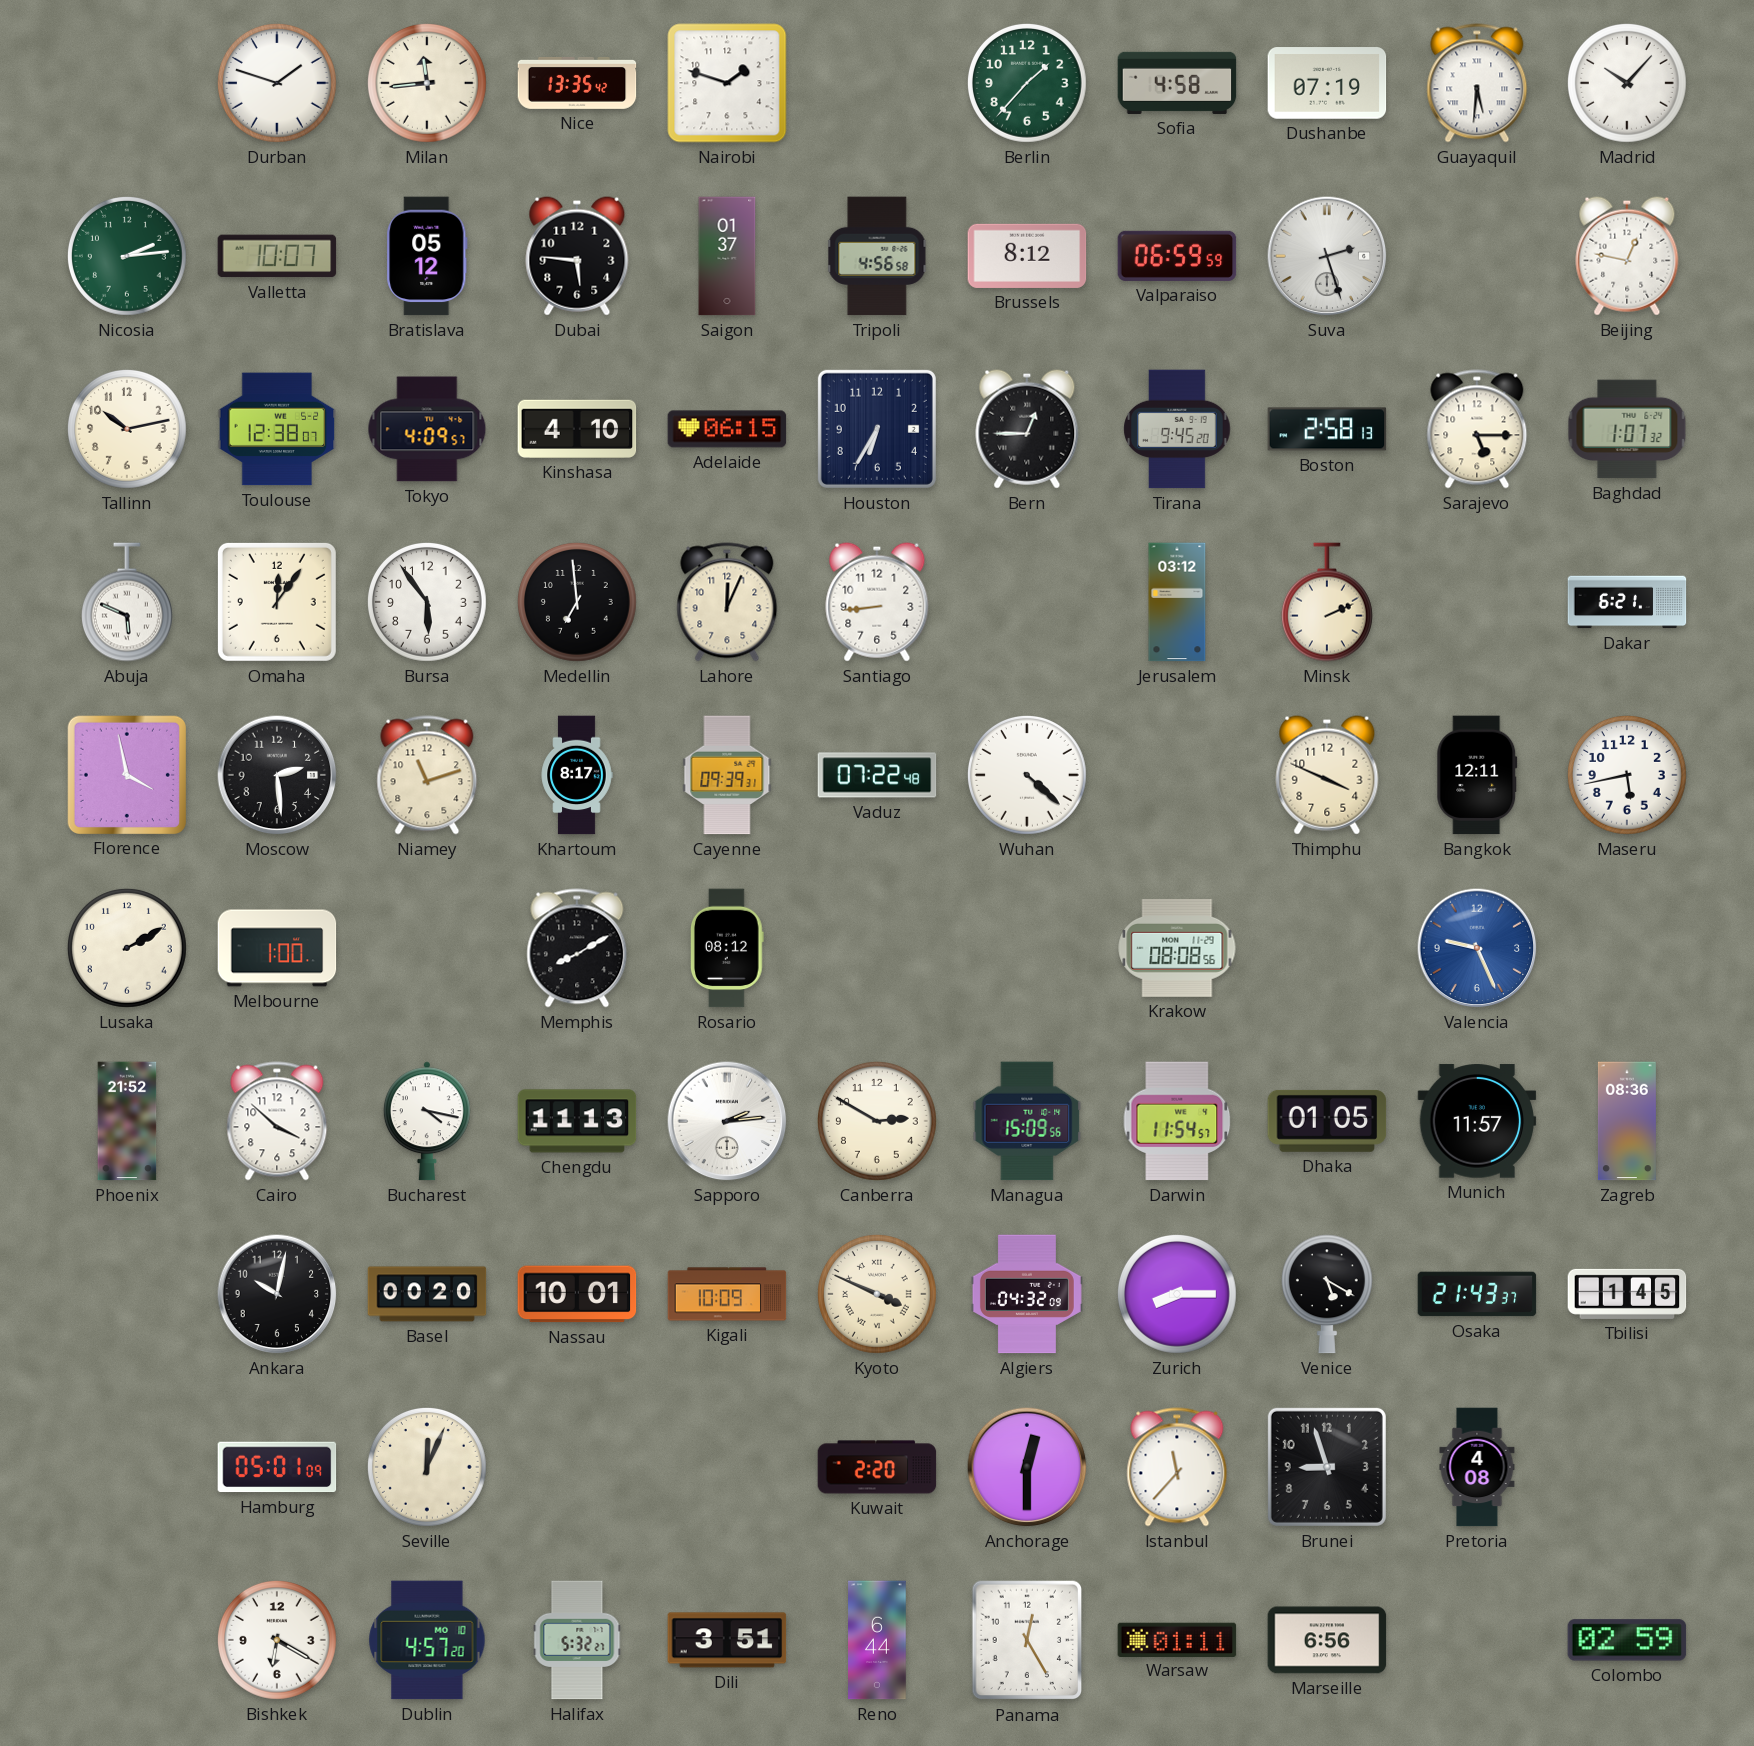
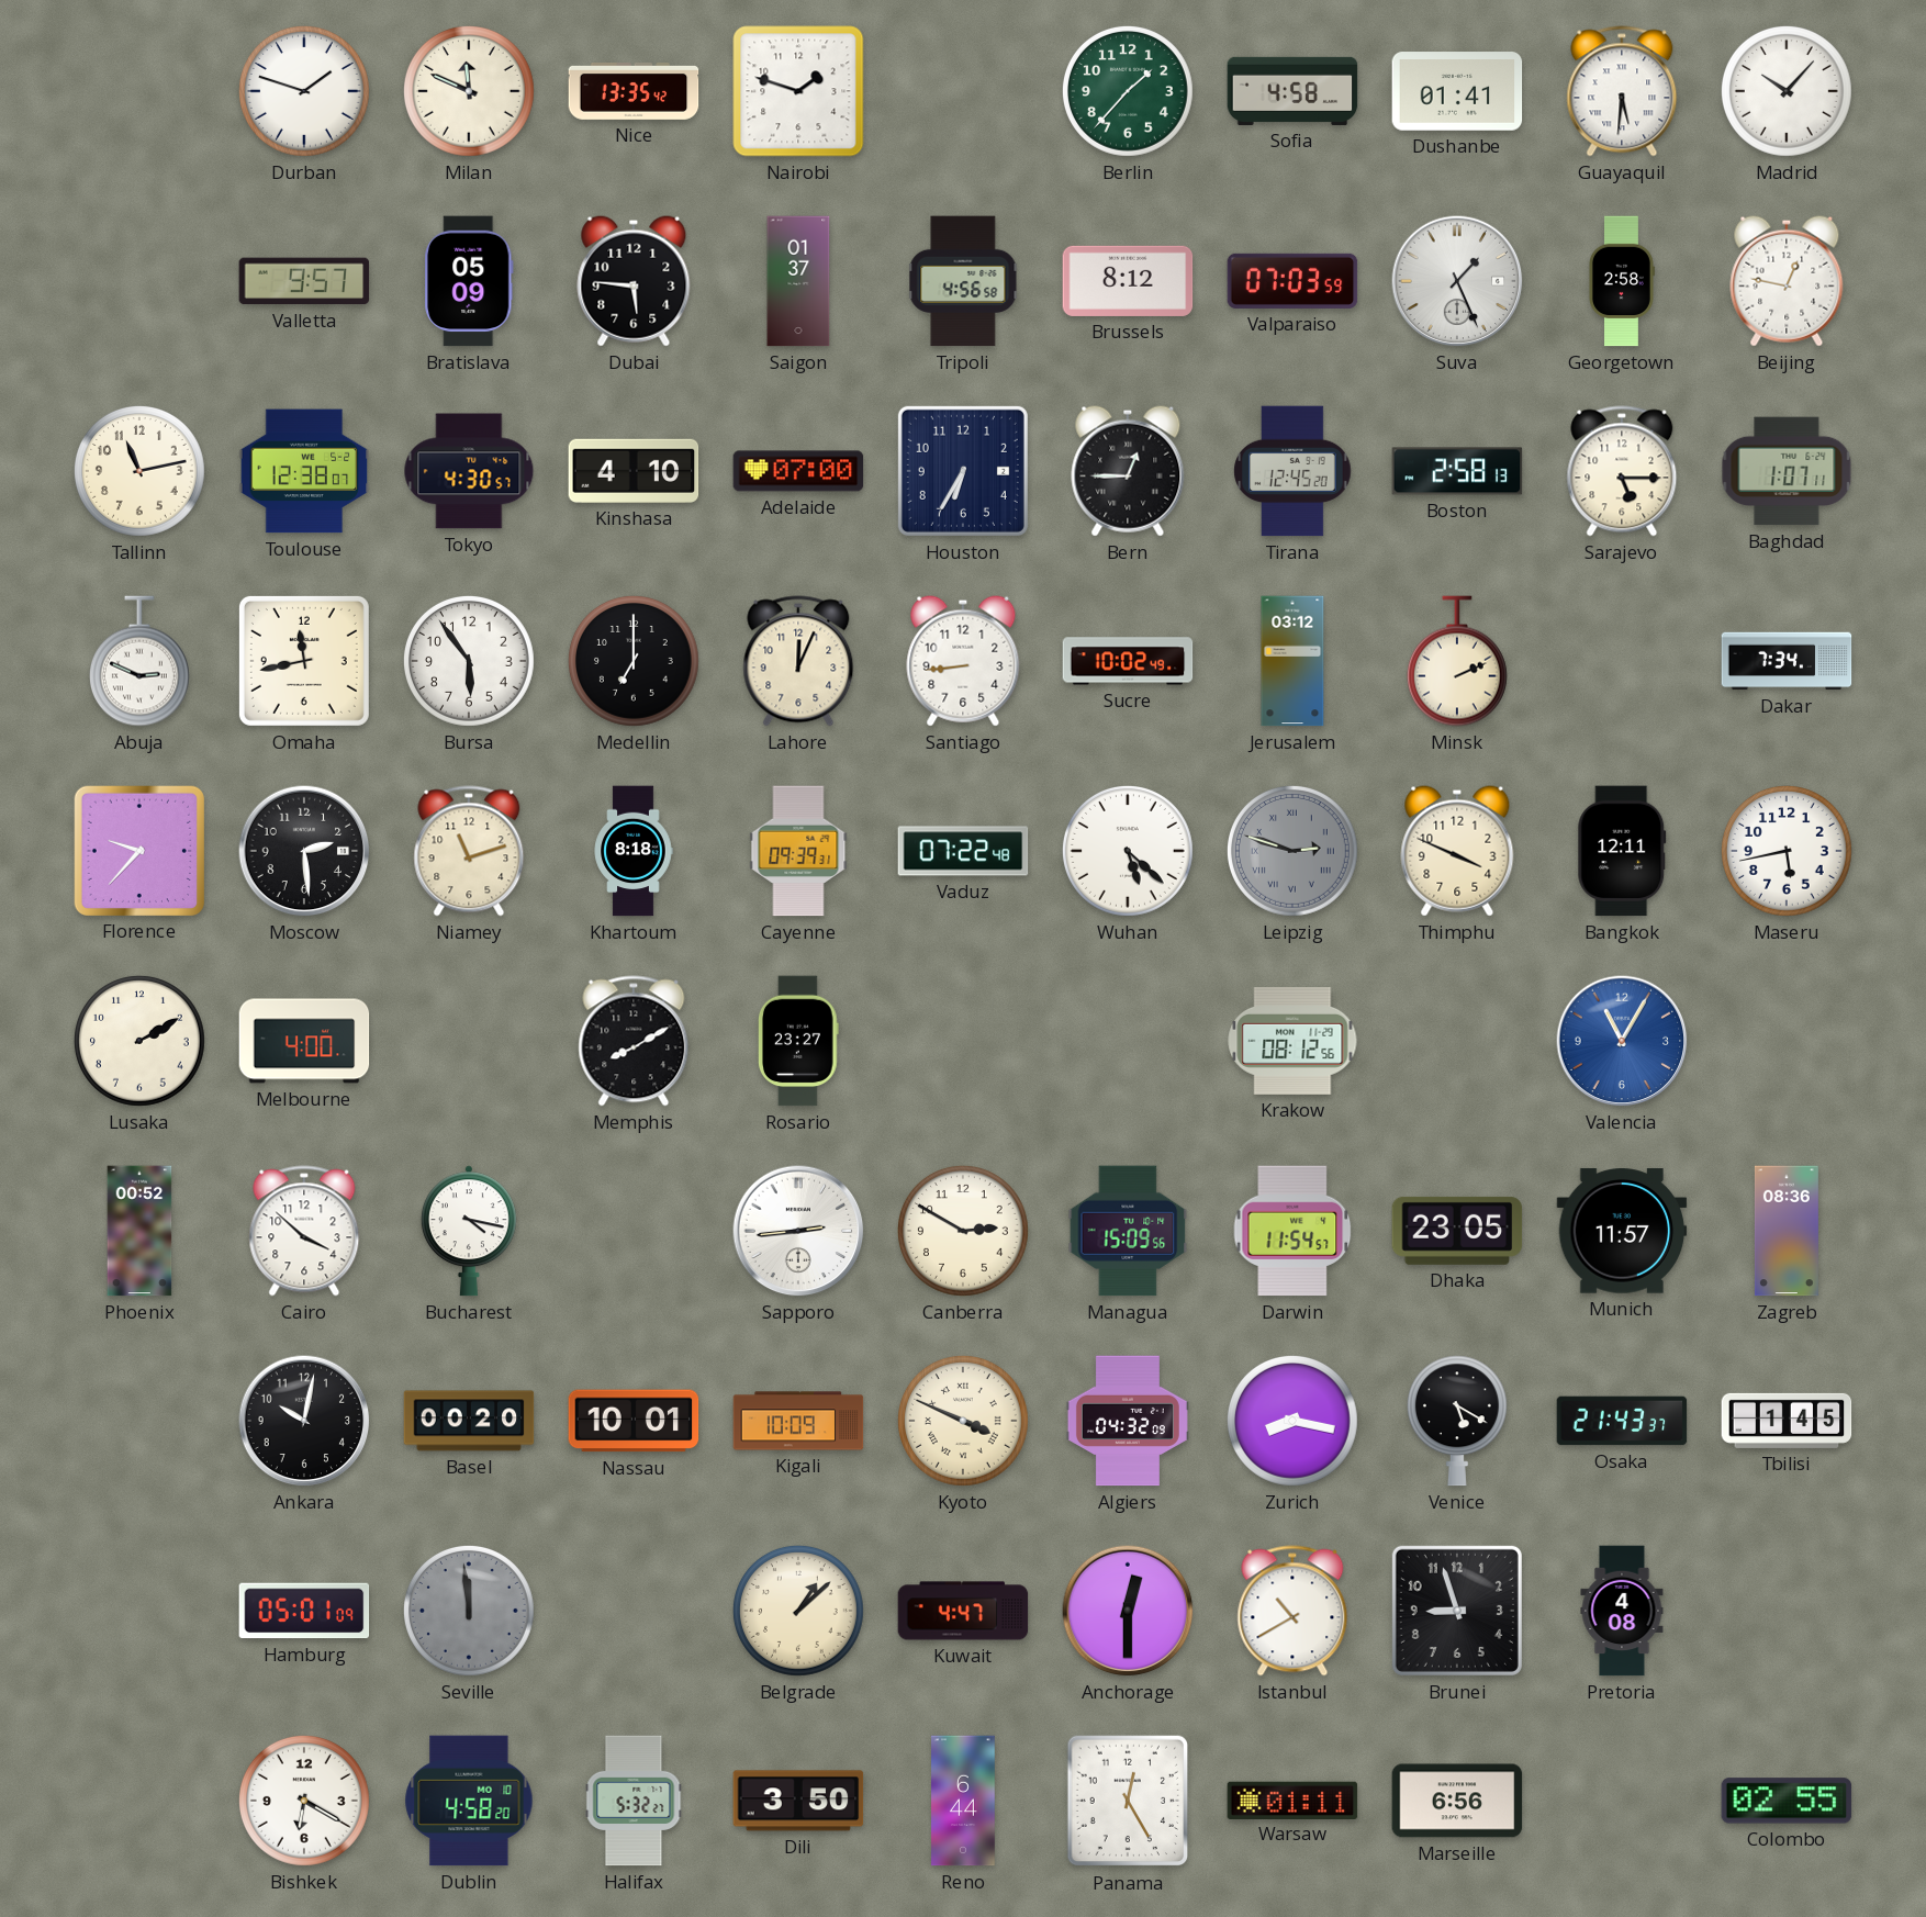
Milan: 11:44 -> 11:49 (469, 91)
Dushanbe: 07:19 -> 01:41 (1457, 91)
Nicosia: 2:14 -> none (127, 256)
Valletta: 10:07 -> 9:57 (304, 281)
Bratislava: 05:12 -> 05:09 (469, 281)
Valparaiso: 06:59 -> 07:03 (1292, 281)
Suva: 2:27 -> 1:26 (1457, 281)
Georgetown: none -> 2:58 (1621, 281)
Tallinn: 10:13 -> 11:13 (139, 471)
Tokyo: 4:09 -> 4:30 (469, 471)
Adelaide: 06:15 -> 07:00 (798, 471)
Tirana: 9:45 -> 12:45 (1292, 471)
Baghdad: 1:07:32 -> 1:07:11 (1787, 471)
Abuja: 5:49 -> 2:49 (139, 661)
Omaha: 12:06 -> 11:43 (304, 661)
Medellin: 6:59 -> 7:00 (634, 661)
Sucre: none -> 10:02 (1128, 661)
Dakar: 6:21 -> 7:34 (1787, 661)
Florence: 3:58 -> 9:37 (138, 850)
Khartoum: 8:17 -> 8:18 (634, 851)
Wuhan: 4:22 -> 5:22 (1128, 851)
Leipzig: none -> 2:48 (1292, 851)
Melbourne: 1:00 -> 4:00 (304, 1041)
Rosario: 08:12 -> 23:27 (798, 1041)
Krakow: 08:08 -> 08:12 (1292, 1041)
Valencia: 9:26 -> 11:05 (1622, 1041)
Phoenix: 21:52 -> 00:52 (139, 1231)
Chengdu: 11:13 -> none (577, 1121)
Sapporo: 2:14 -> 2:44 (798, 1231)
Dhaka: 01:05 -> 23:05 (1457, 1231)
Zurich: 8:15 -> 8:17 (1292, 1421)
Seville: 12:04 -> 11:59 (469, 1611)
Seville dial: cream -> grey (469, 1611)
Belgrade: none -> 1:08 (798, 1611)
Kuwait: 2:20 -> 4:47 (963, 1611)
Istanbul: 11:37 -> 10:40 (1292, 1611)
Dublin: 4:57 -> 4:58 (469, 1801)
Dili: 3:51 -> 3:50 (798, 1801)
Colombo: 02:59 -> 02:55 (1787, 1801)
